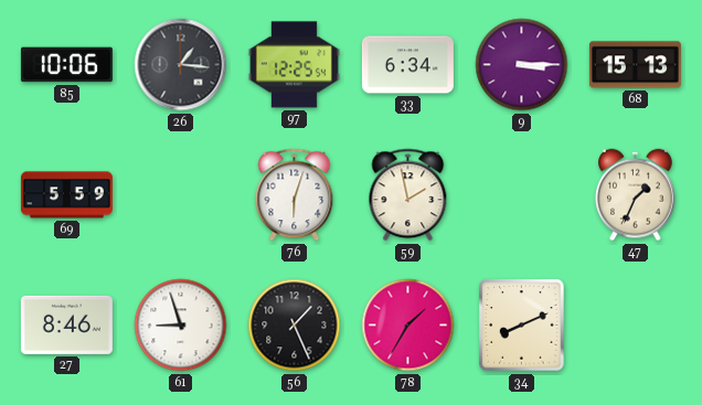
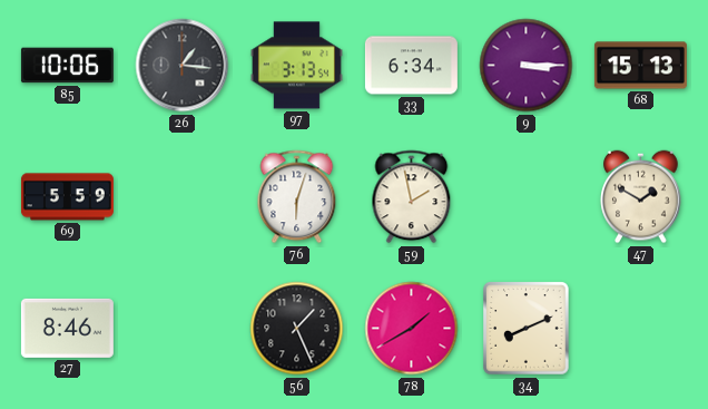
97: 12:25 -> 3:13 (296, 66)
47: 1:34 -> 1:50 (641, 197)
61: 8:57 -> none (181, 326)
78: 1:35 -> 1:40 (412, 329)
